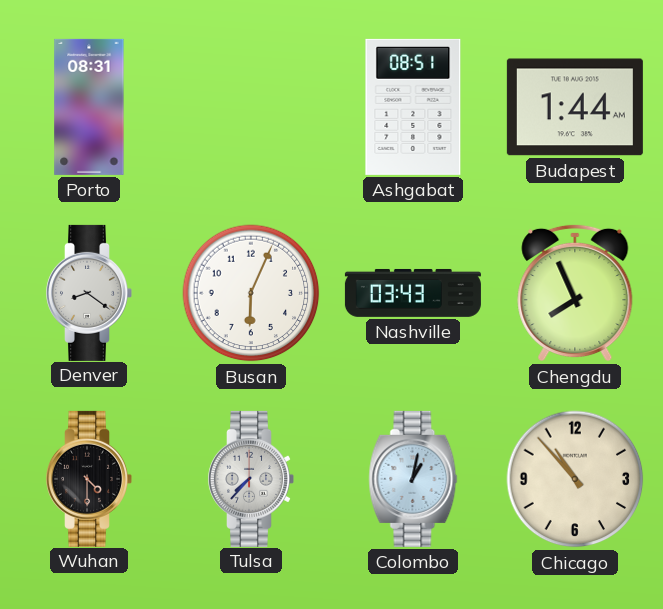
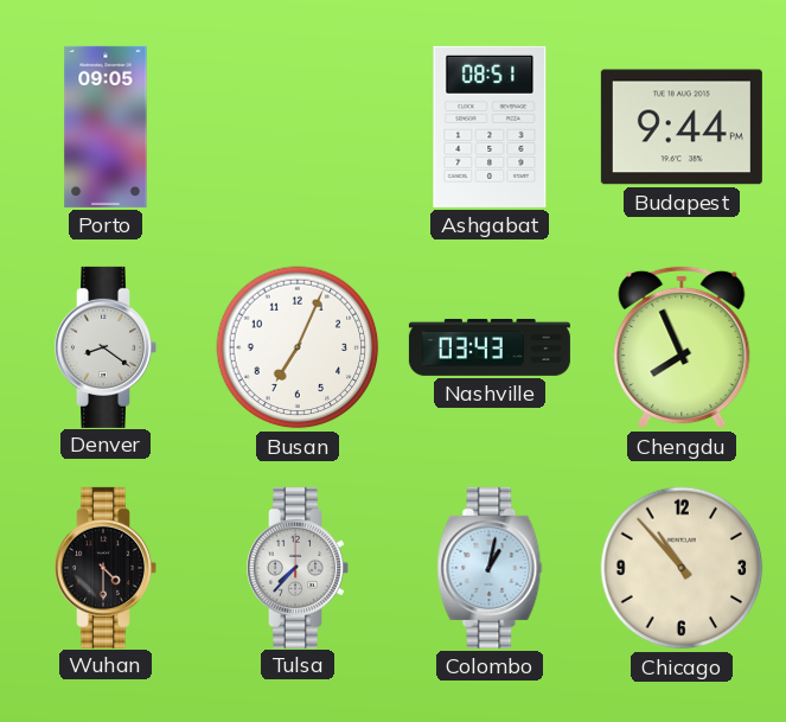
Porto: 08:31 -> 09:05 (106, 127)
Budapest: 1:44 -> 9:44 (682, 127)
Busan: 6:04 -> 7:04 (298, 347)
